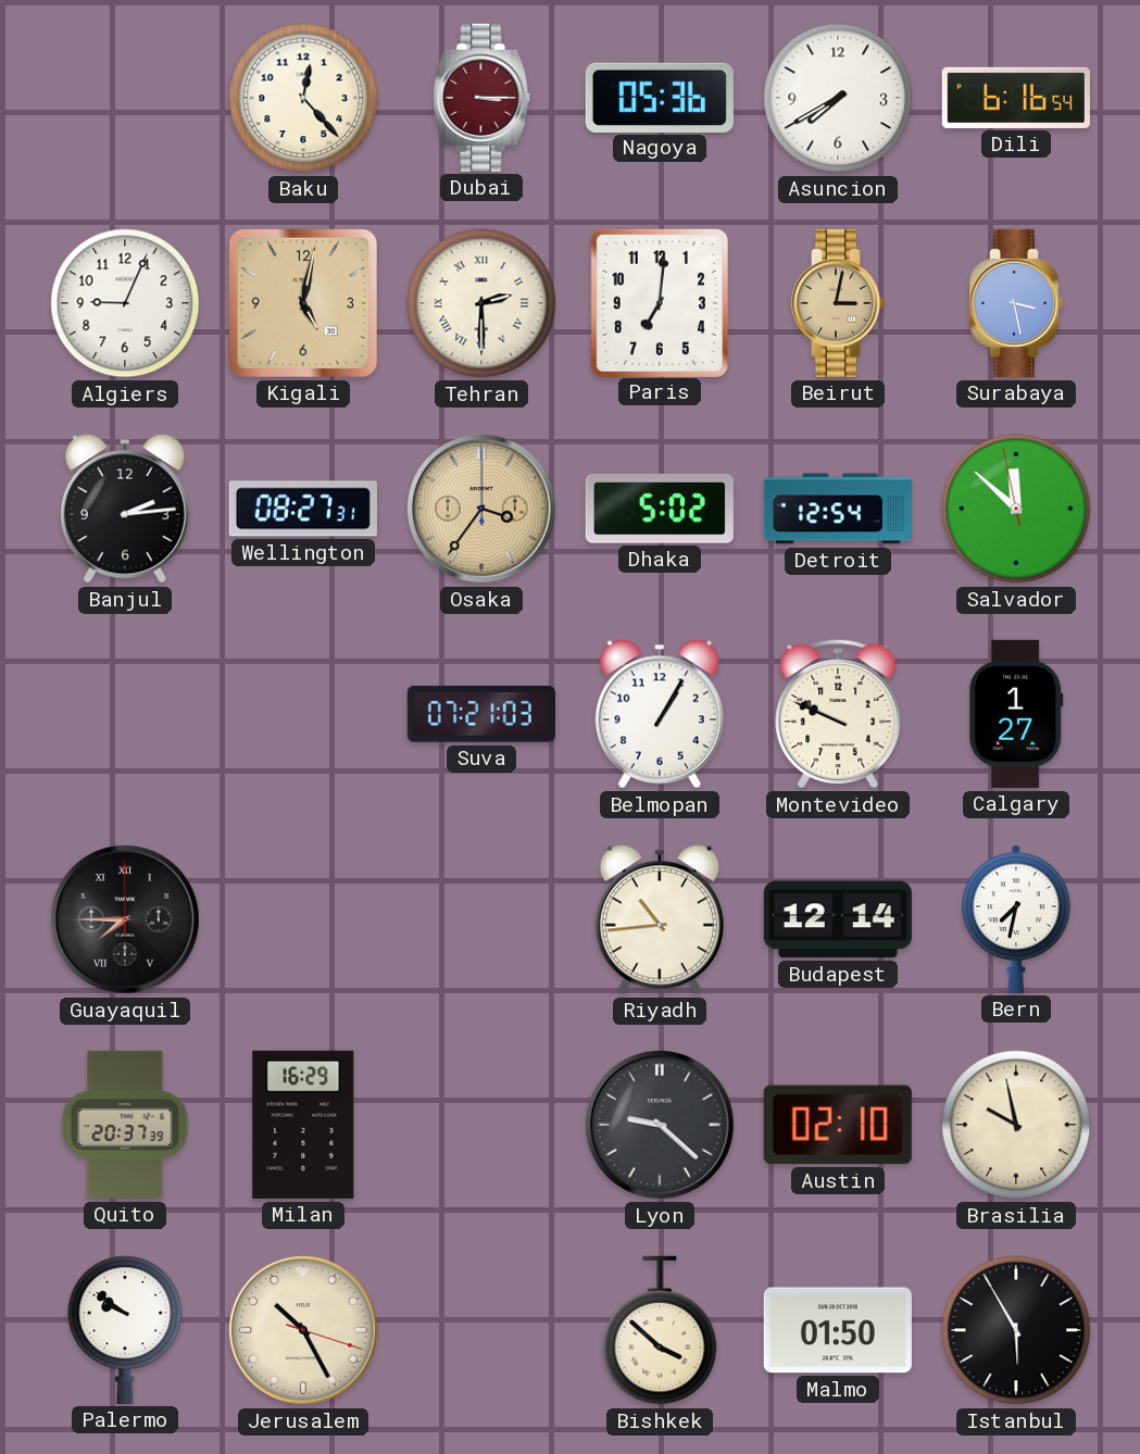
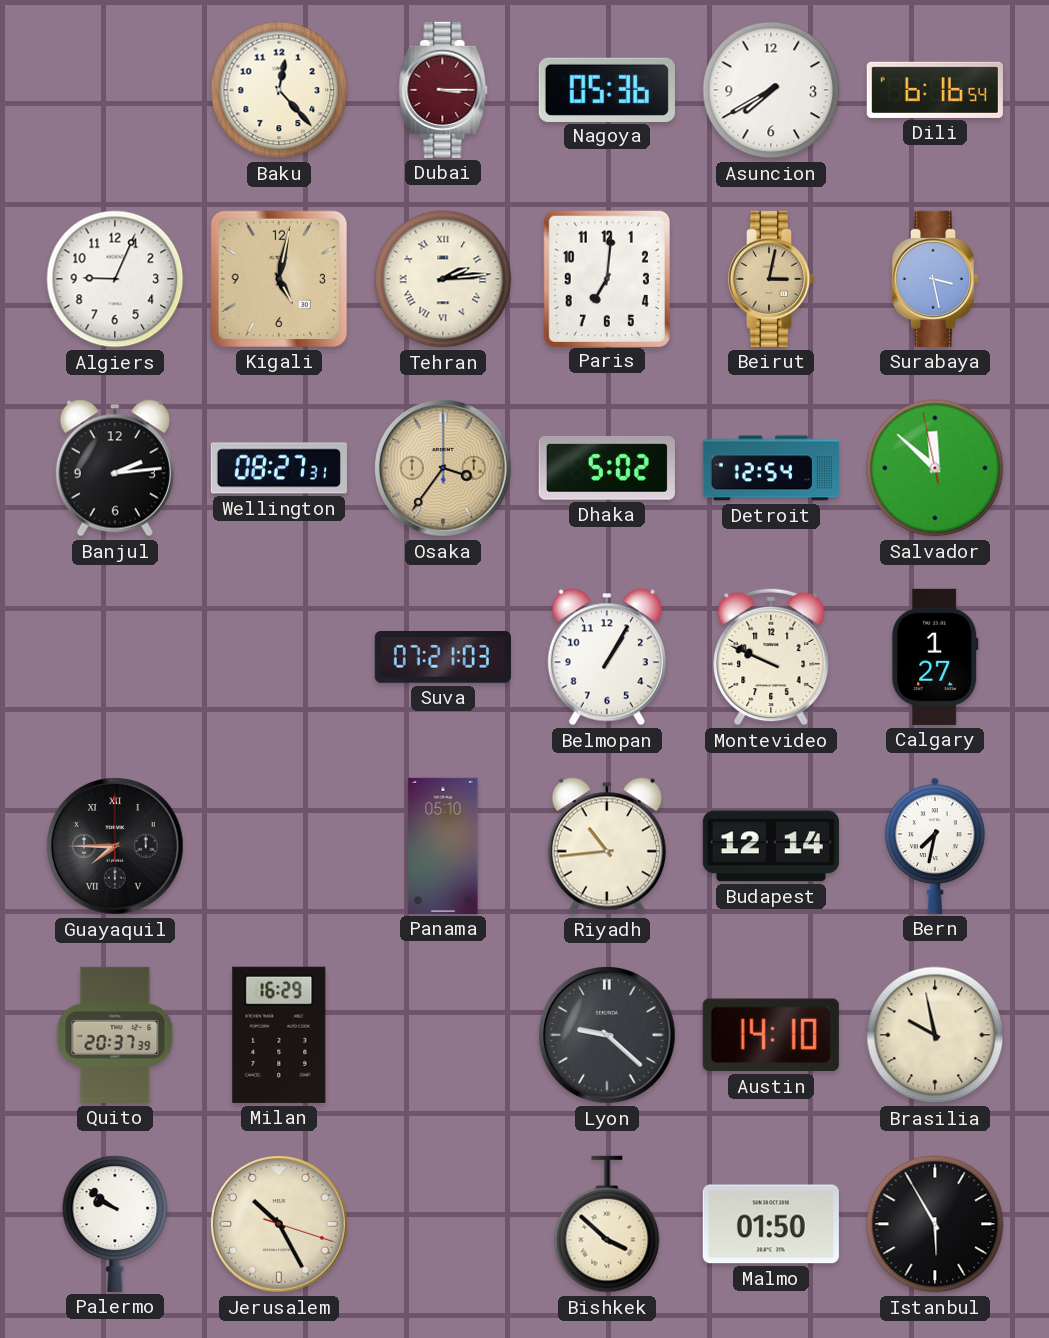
Tehran: 2:30 -> 2:14 (443, 279)
Panama: none -> 05:10 (443, 846)
Austin: 02:10 -> 14:10 (771, 1035)
